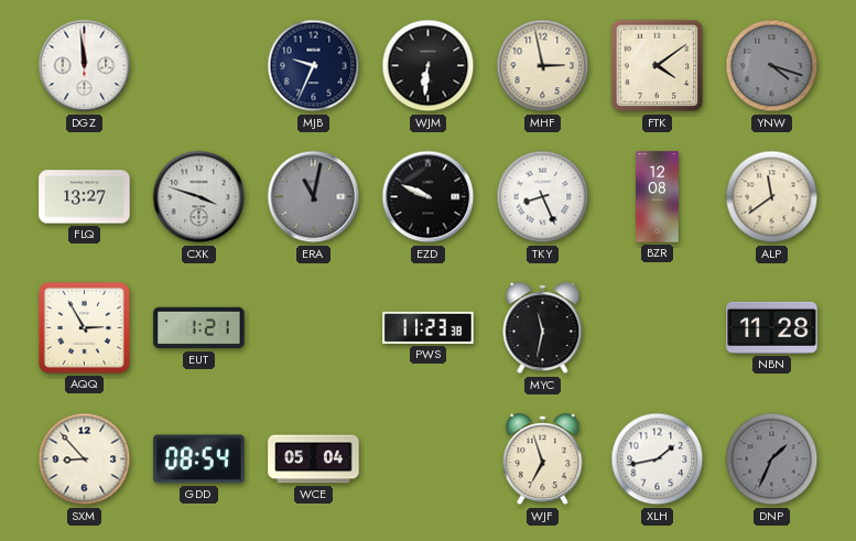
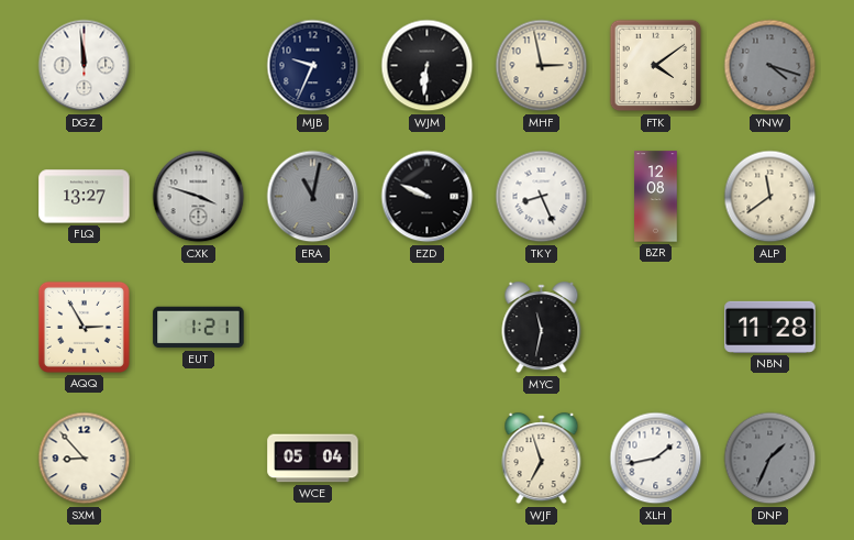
PWS: 11:23 -> none (429, 327)
GDD: 08:54 -> none (199, 459)
